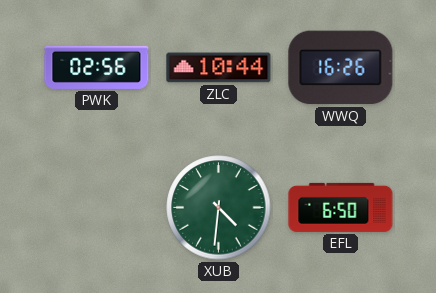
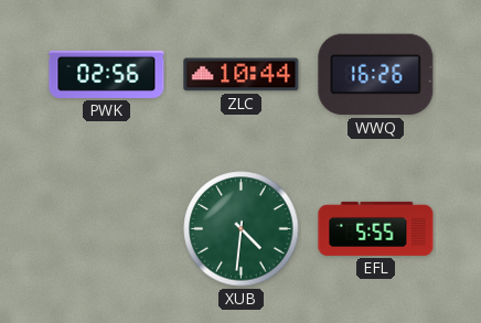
EFL: 6:50 -> 5:55 (376, 228)
